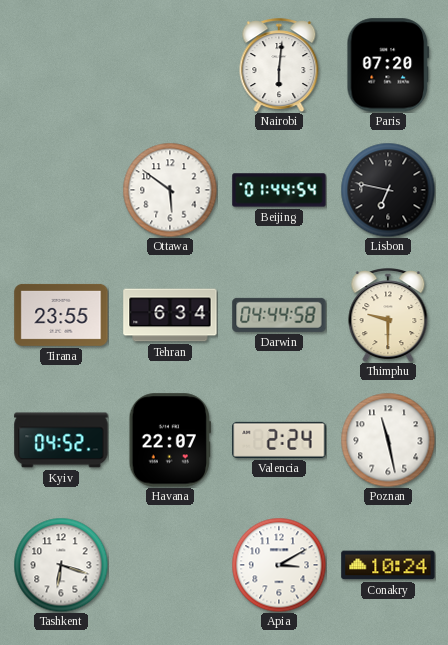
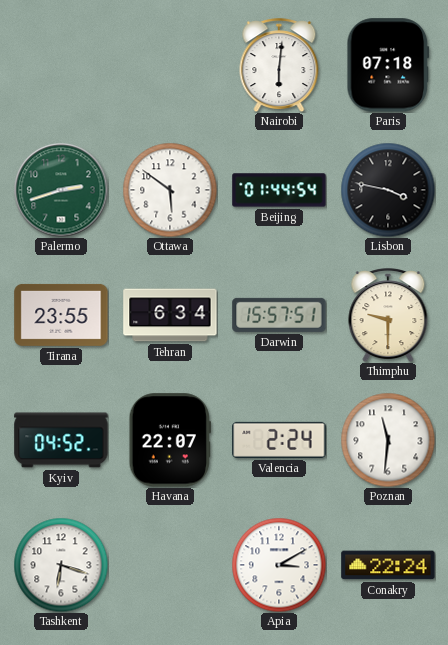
Paris: 07:20 -> 07:18 (388, 65)
Palermo: none -> 2:42 (61, 190)
Lisbon: 6:47 -> 3:47 (388, 190)
Darwin: 04:44 -> 15:57 (279, 315)
Poznan: 11:28 -> 11:31 (388, 440)
Conakry: 10:24 -> 22:24 (388, 565)
